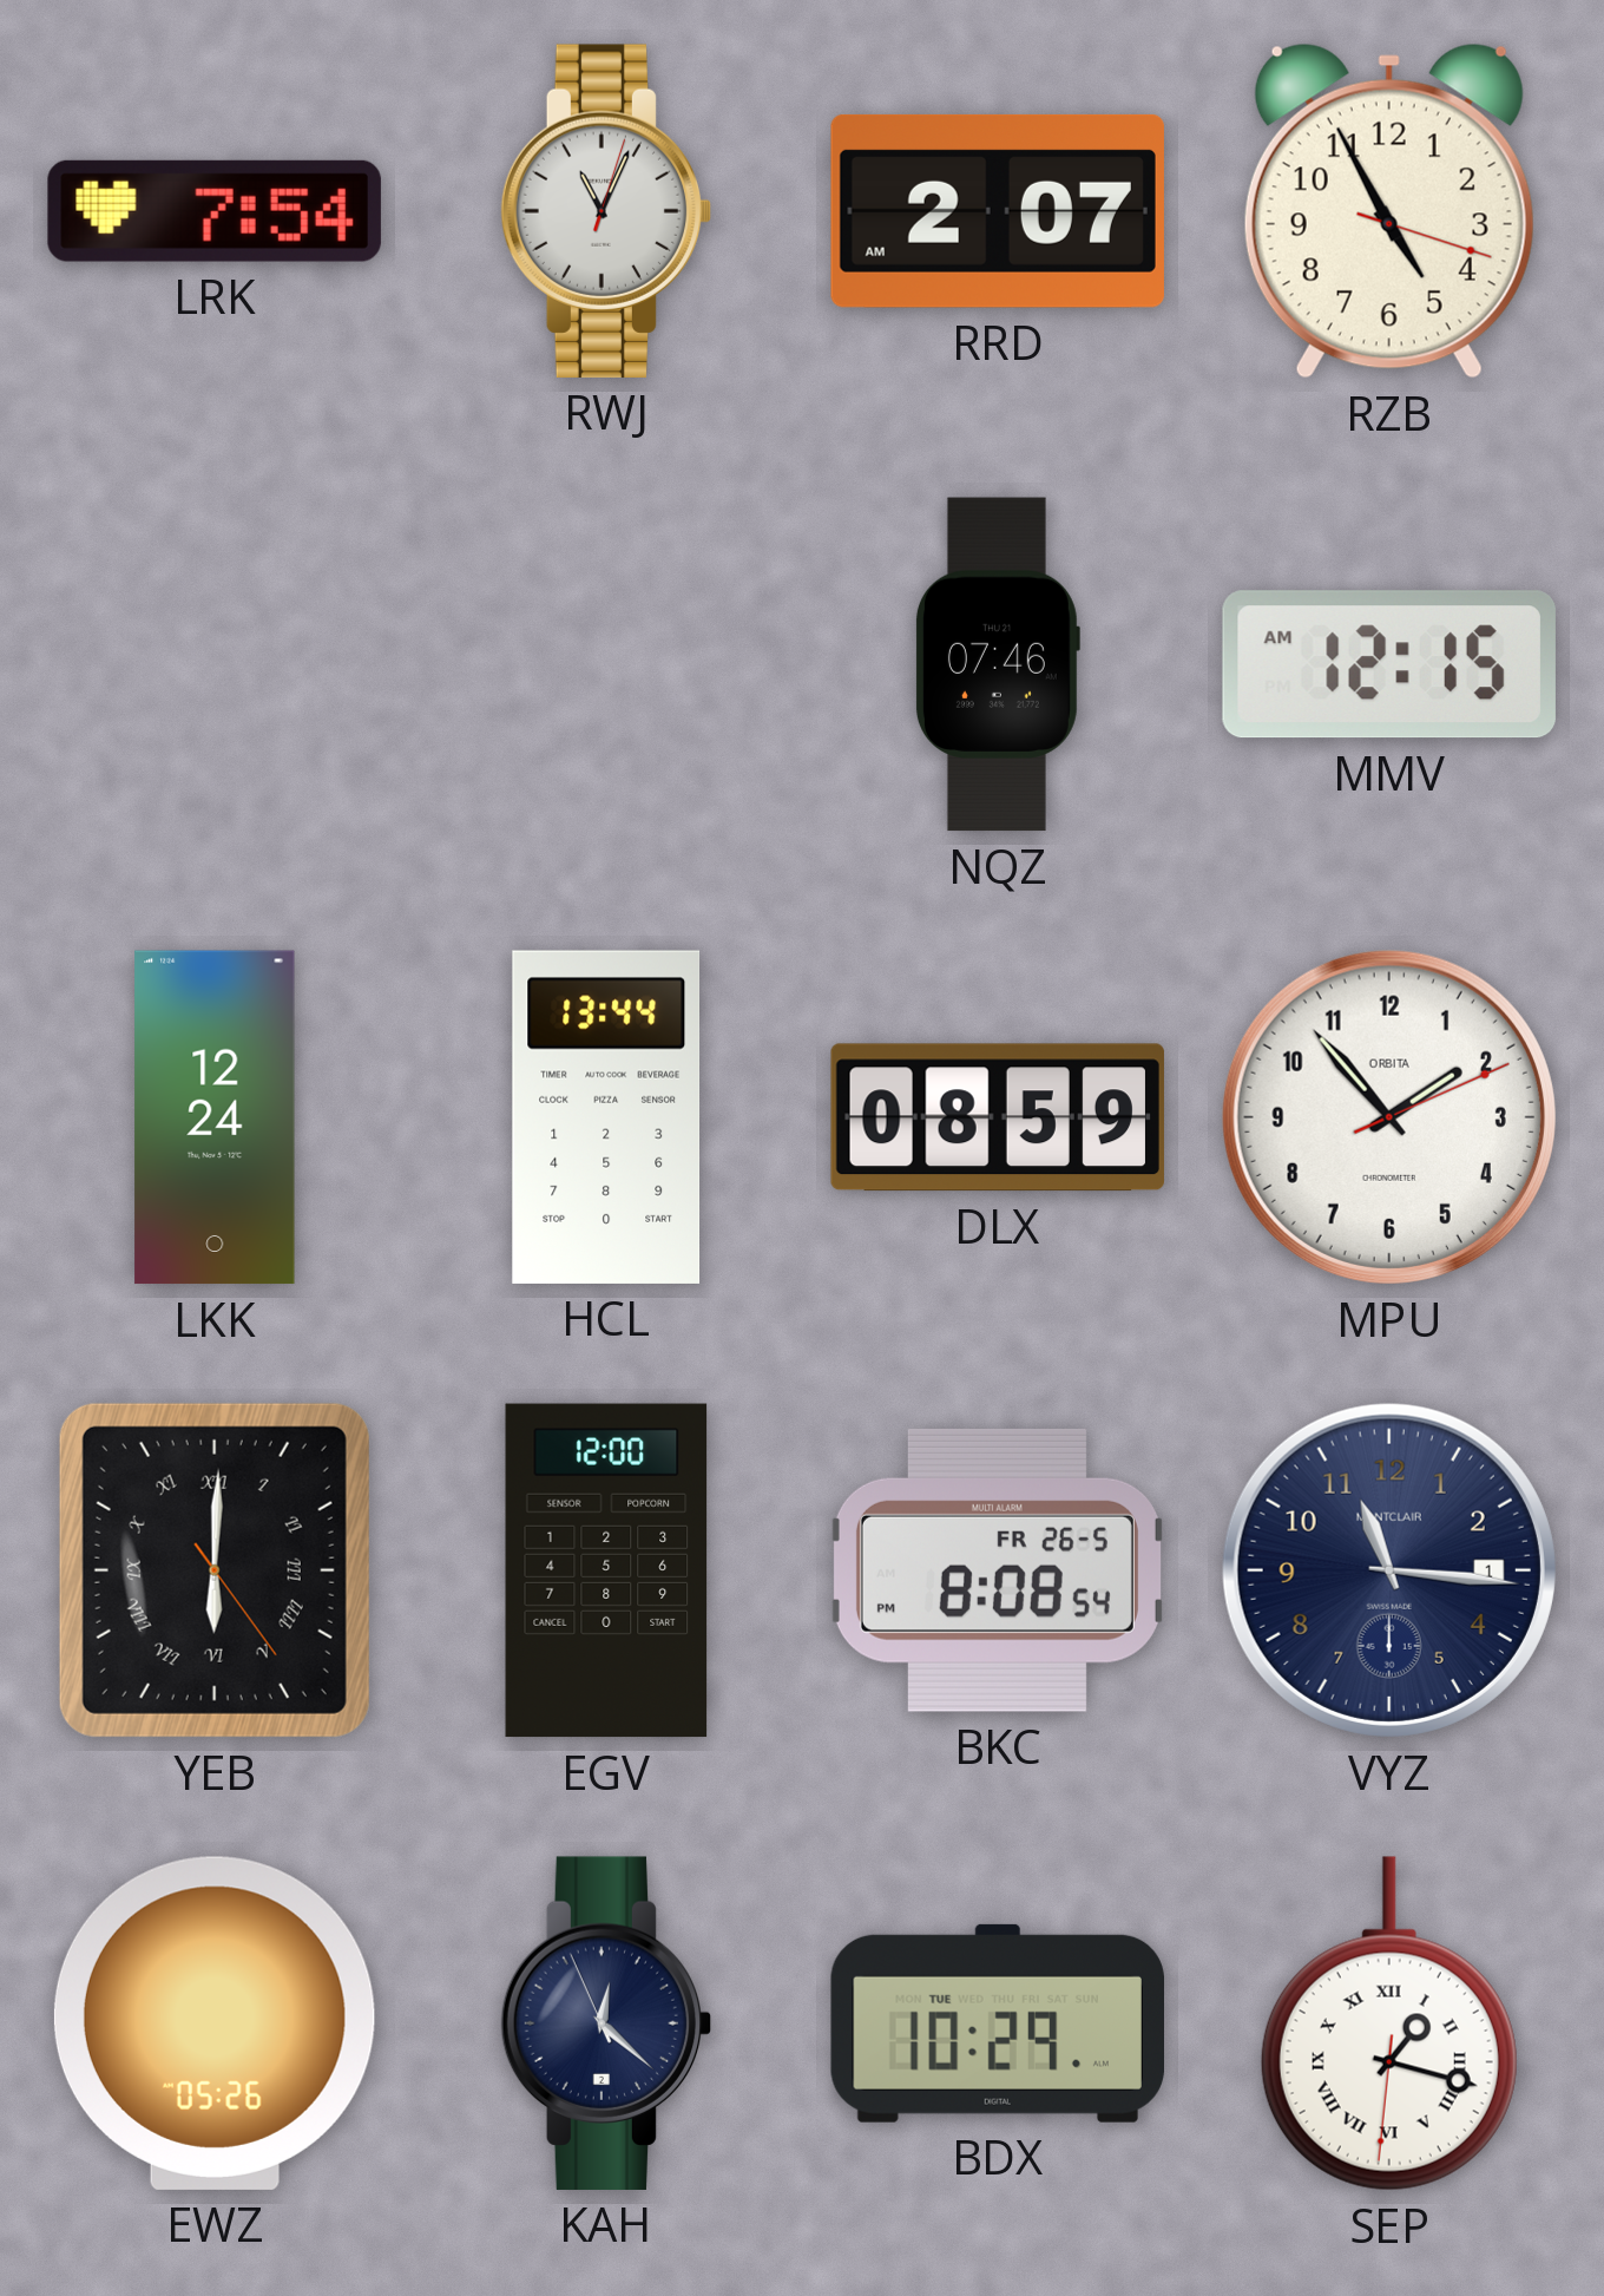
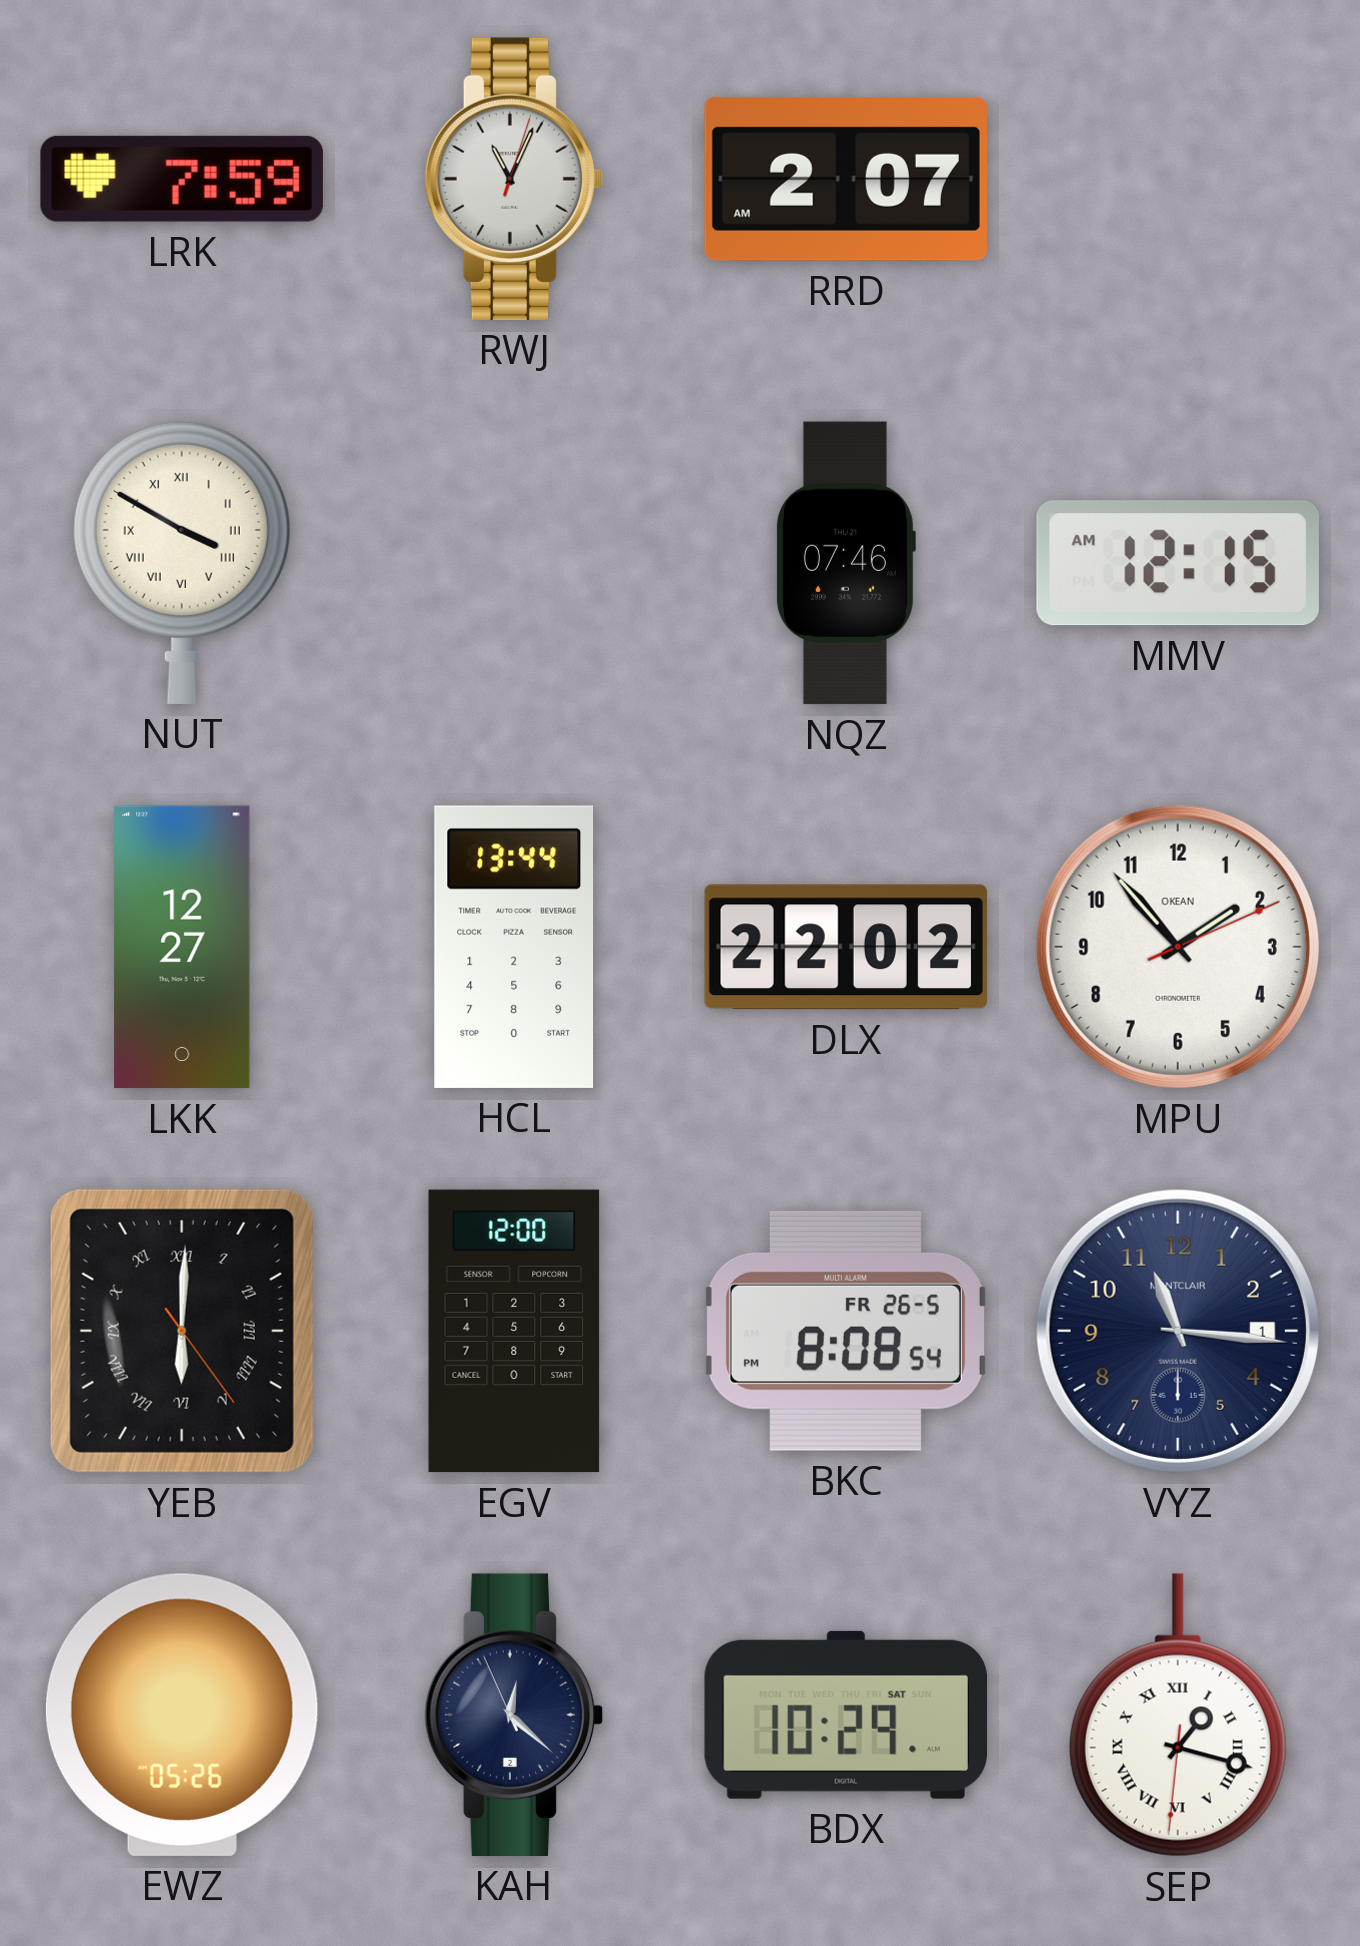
LRK: 7:54 -> 7:59 (182, 179)
RZB: 4:55 -> none (1389, 211)
NUT: none -> 3:50 (182, 562)
LKK: 12:24 -> 12:27 (182, 947)
DLX: 08:59 -> 22:02 (845, 947)
MPU brand: ORBITA -> OKEAN (1178, 947)
BDX date: TUE -> SAT (845, 1715)
